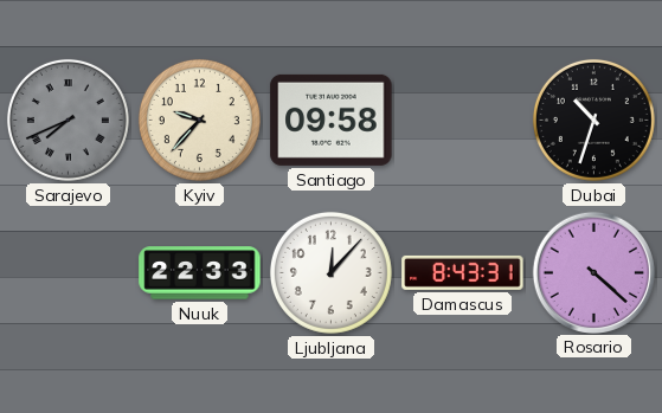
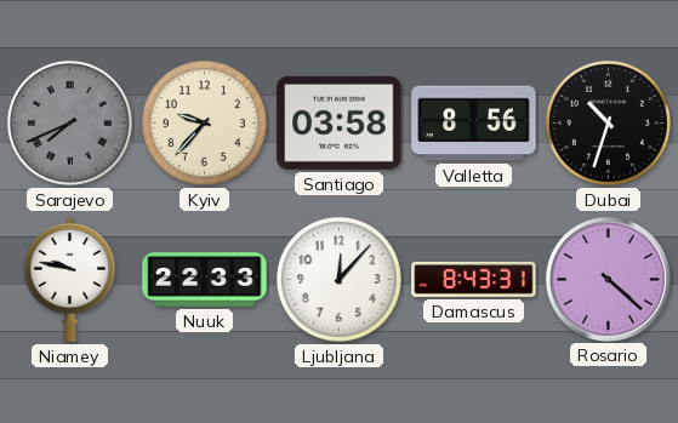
Santiago: 09:58 -> 03:58 (340, 122)
Valletta: none -> 8:56 (474, 124)
Niamey: none -> 9:47 (70, 279)
